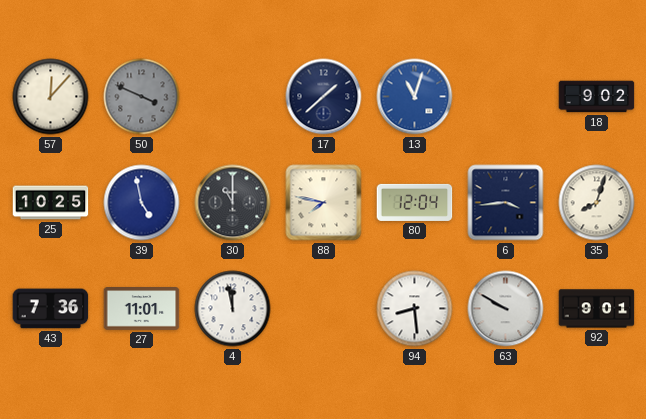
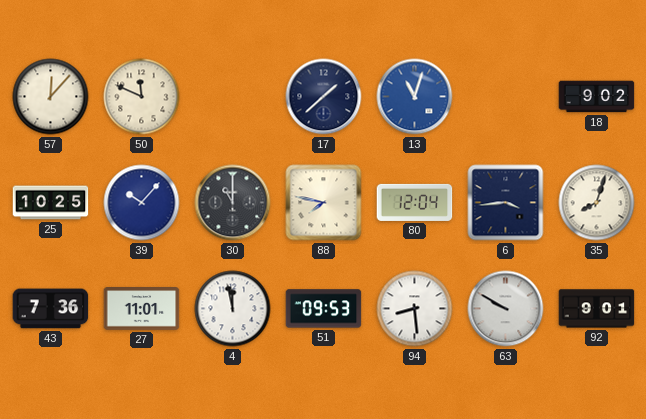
50: 3:49 -> 11:49 (142, 97)
50 dial: grey -> cream (142, 97)
39: 4:58 -> 10:07 (142, 203)
51: none -> 09:53 (324, 309)
